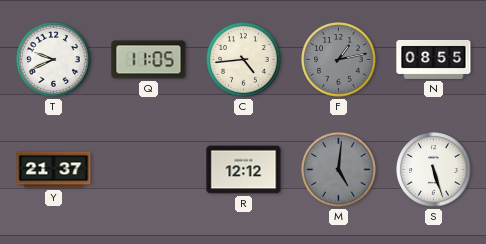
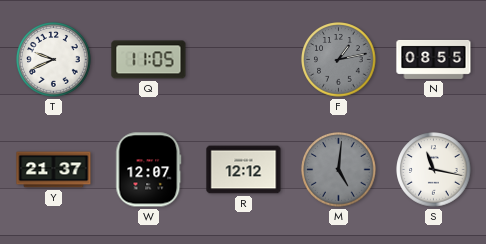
C: 4:44 -> none (244, 60)
W: none -> 12:07 (149, 170)
S: 5:27 -> 11:17 (434, 170)
